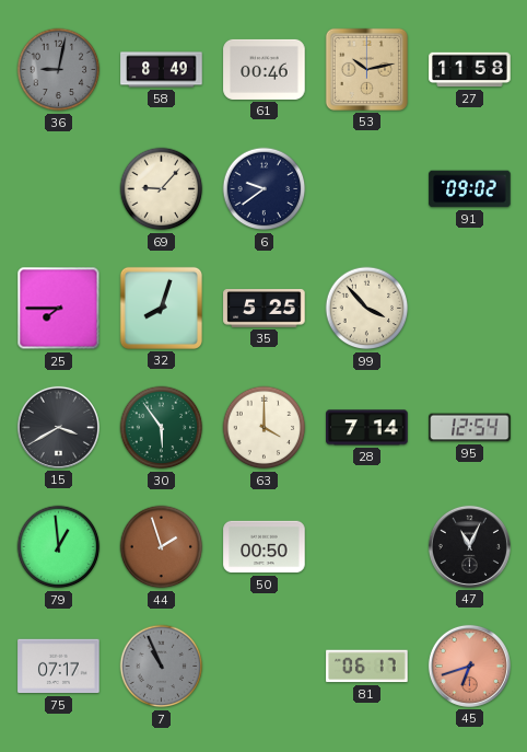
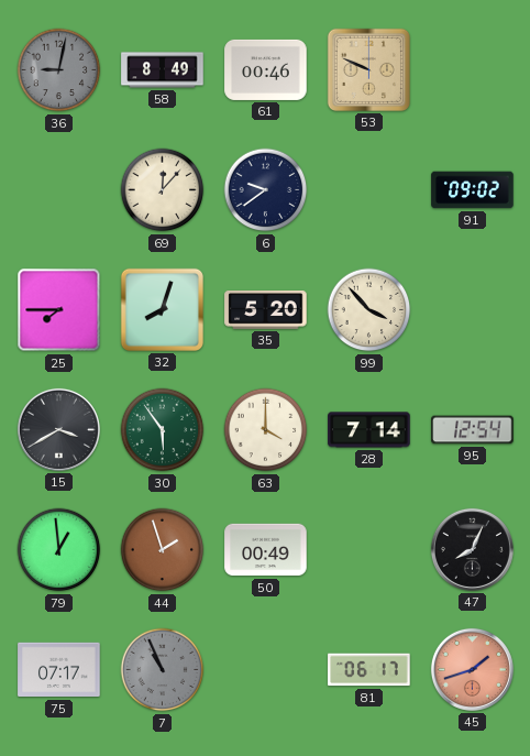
53: 10:13 -> 9:49 (368, 69)
27: 11:58 -> none (470, 70)
69: 9:07 -> 12:07 (163, 190)
35: 5:25 -> 5:20 (266, 310)
50: 00:50 -> 00:49 (266, 550)
47: 11:04 -> 8:04 (472, 549)
45: 6:42 -> 1:42 (472, 669)
